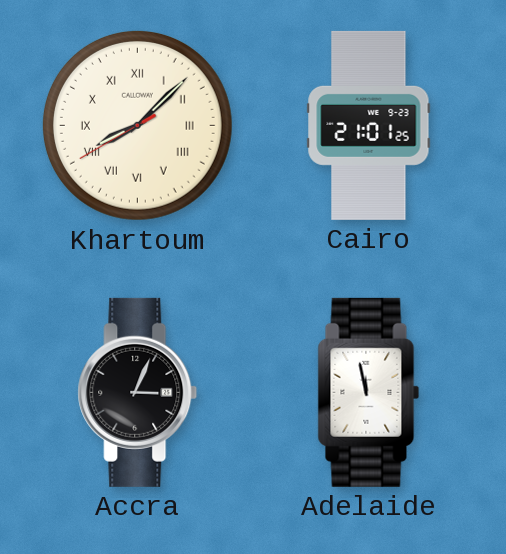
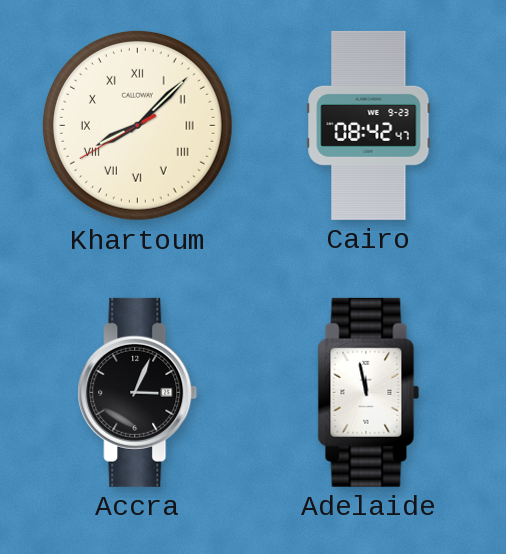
Cairo: 21:01 -> 08:42 (369, 125)
